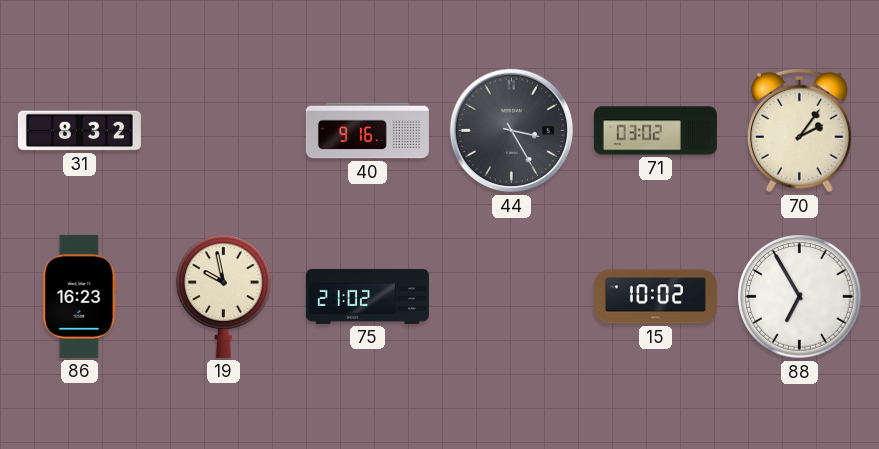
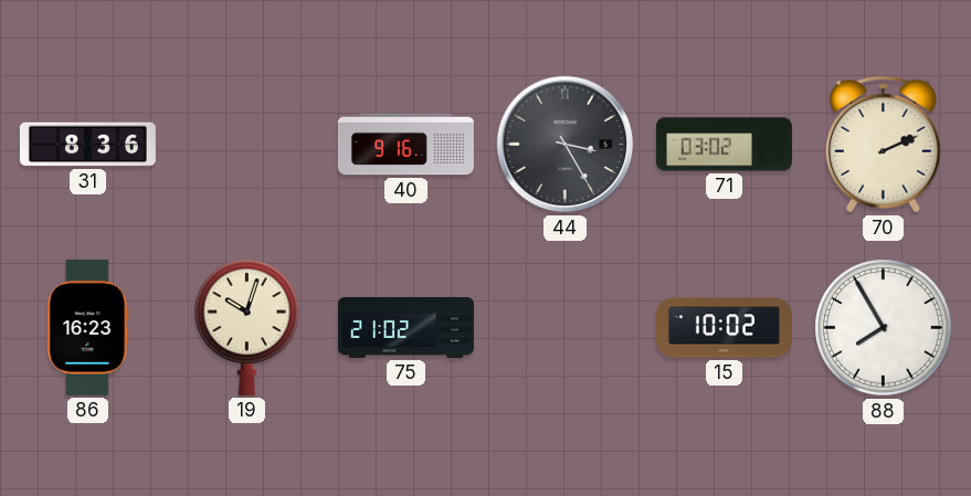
31: 8:32 -> 8:36 (87, 145)
70: 2:06 -> 2:11 (883, 144)
19: 9:58 -> 10:03 (247, 327)
88: 6:55 -> 7:55 (884, 328)
